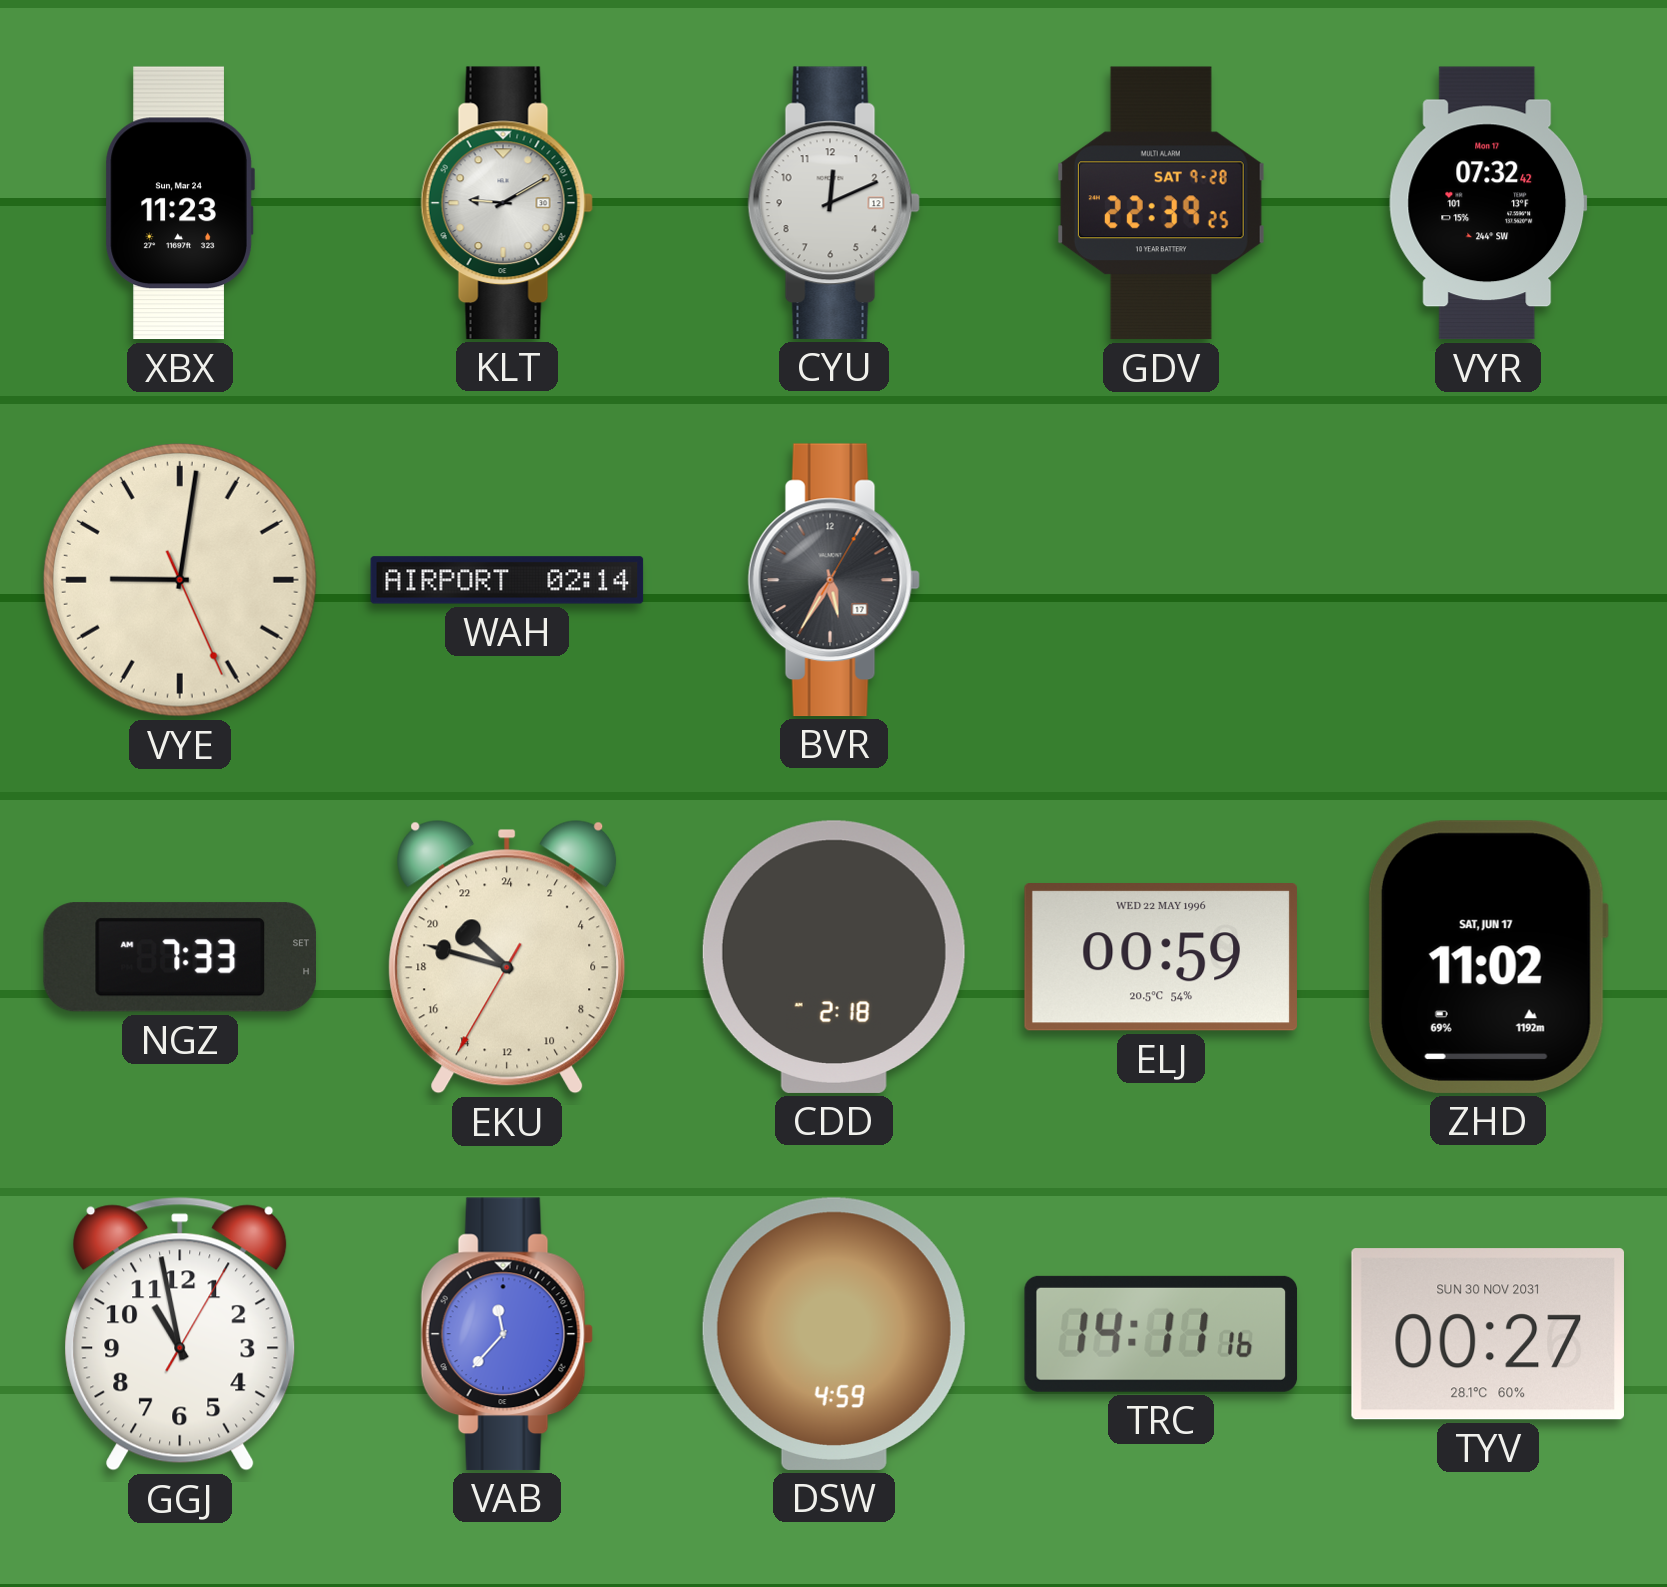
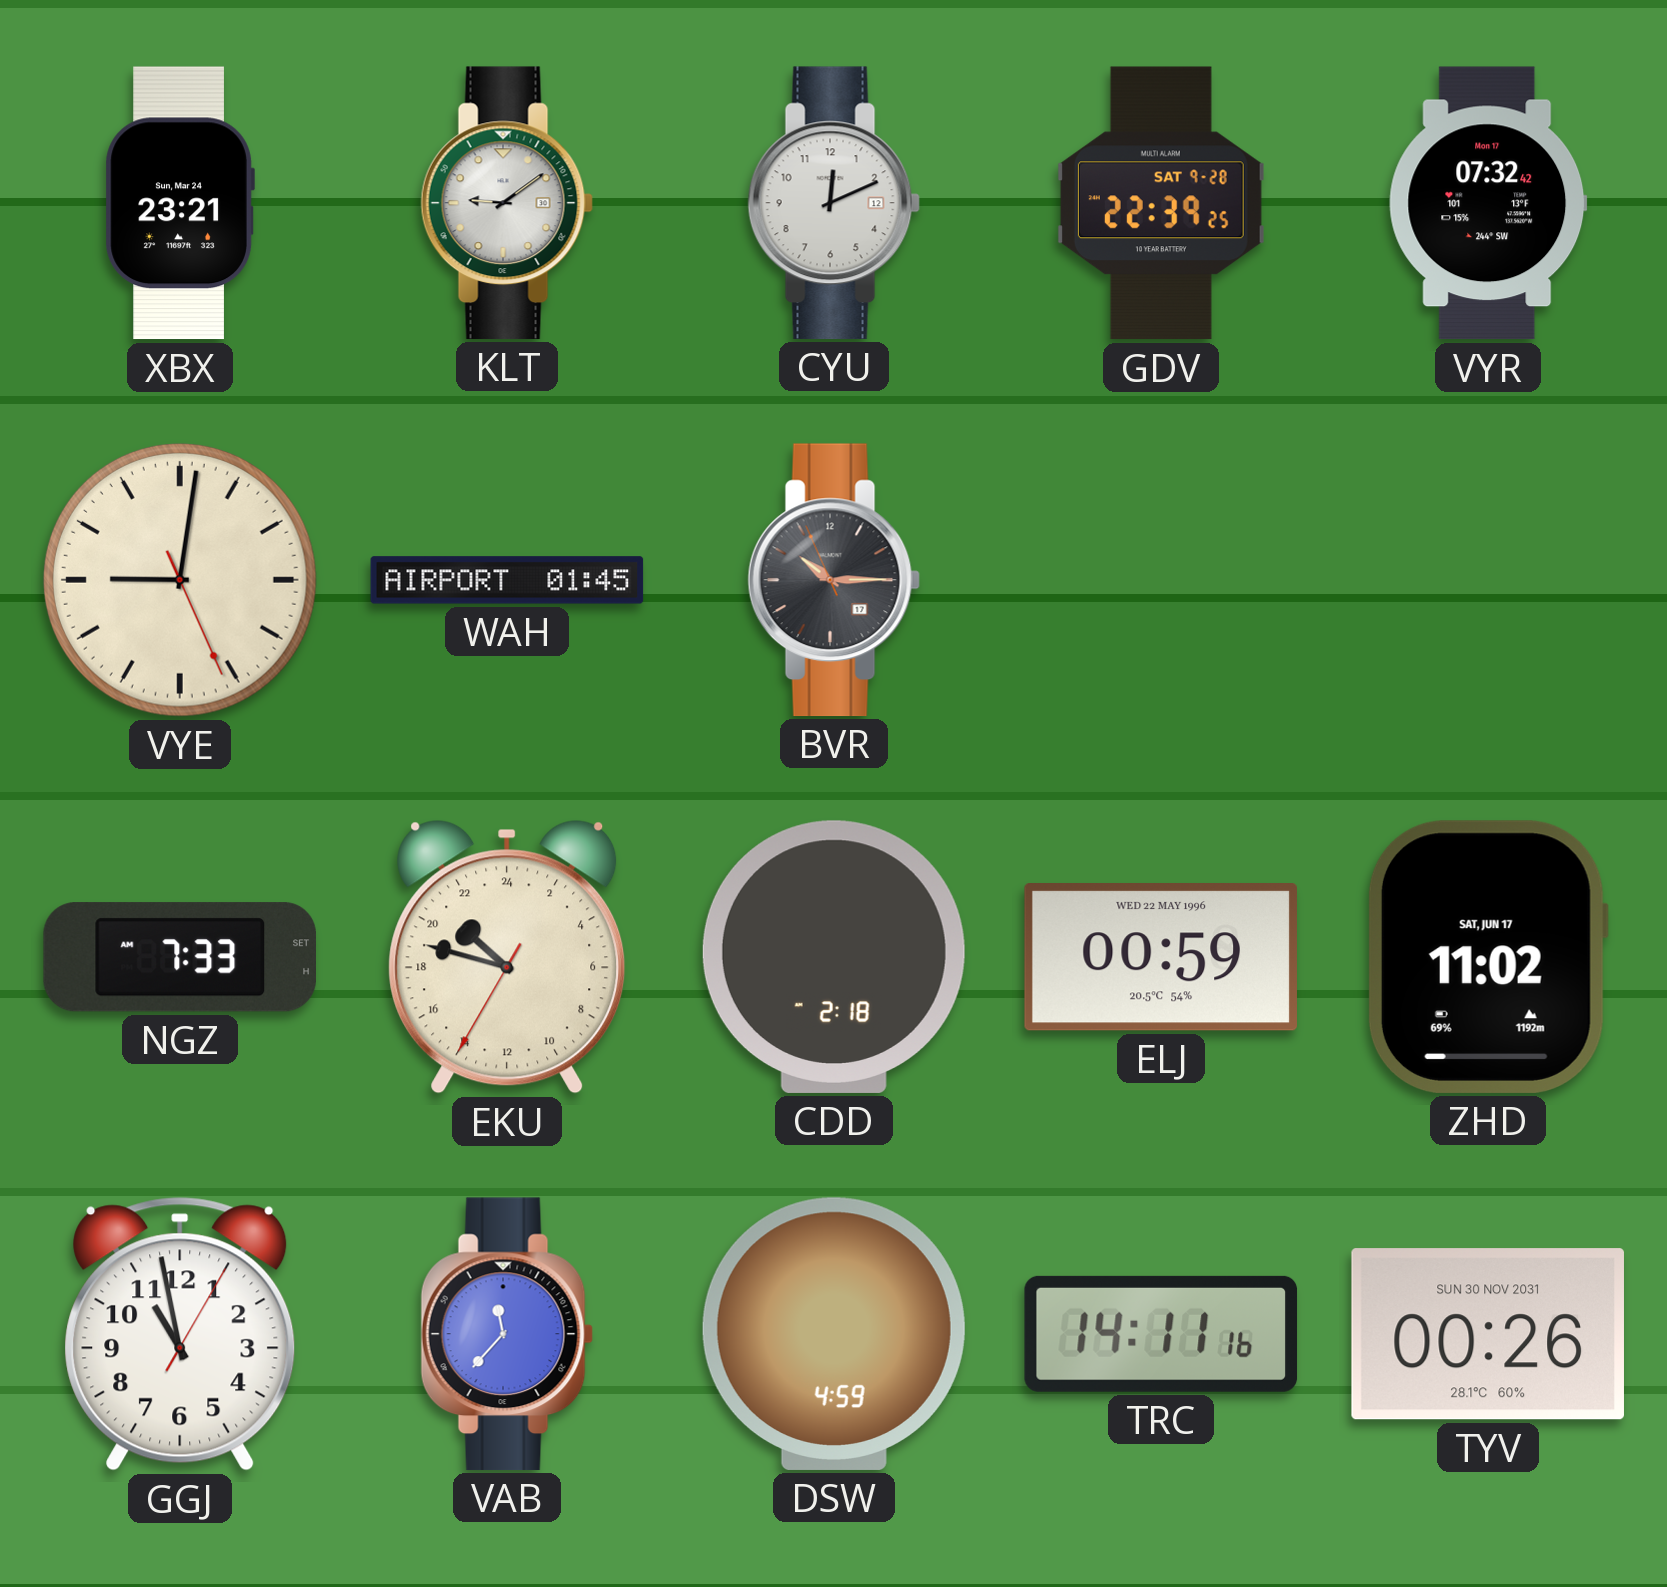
XBX: 11:23 -> 23:21 (180, 203)
KLT: 9:10 -> 9:09 (507, 203)
WAH: 02:14 -> 01:45 (507, 580)
BVR: 5:35 -> 10:14 (834, 580)
TYV: 00:27 -> 00:26 (1488, 1334)
